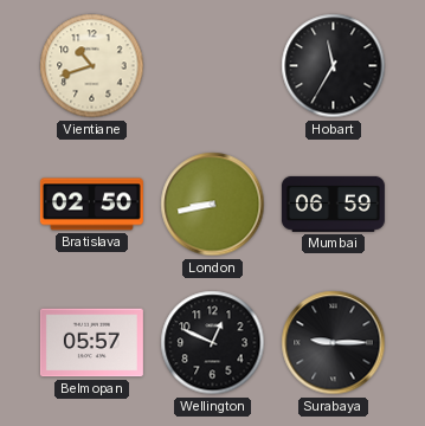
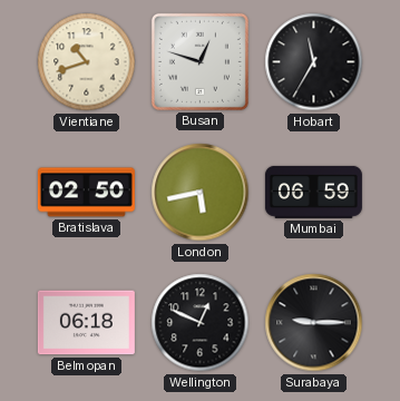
Busan: none -> 12:48 (199, 61)
London: 8:43 -> 5:43 (201, 193)
Belmopan: 05:57 -> 06:18 (86, 323)
